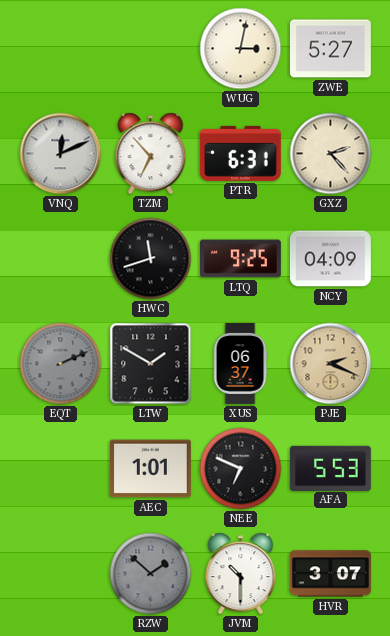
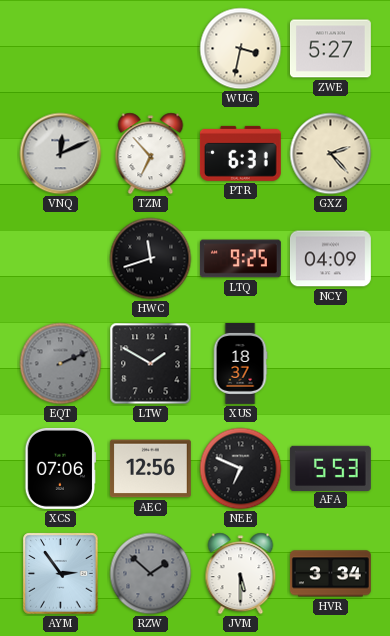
WUG: 3:02 -> 3:32 (241, 49)
XUS: 06:37 -> 18:37 (240, 363)
PJE: 2:19 -> none (331, 364)
XCS: none -> 07:06 (61, 468)
AEC: 1:01 -> 12:56 (150, 469)
AYM: none -> 2:54 (61, 574)
JVM: 10:30 -> 5:30 (241, 574)
HVR: 3:07 -> 3:34 (330, 574)
